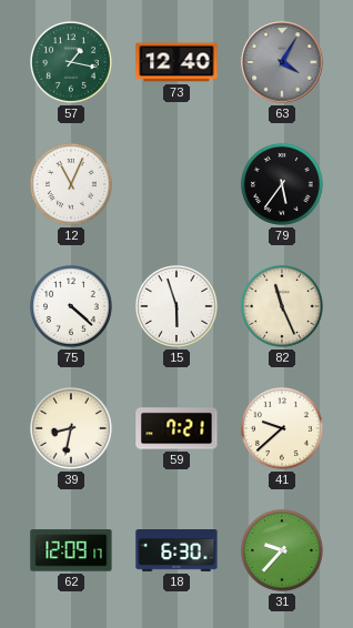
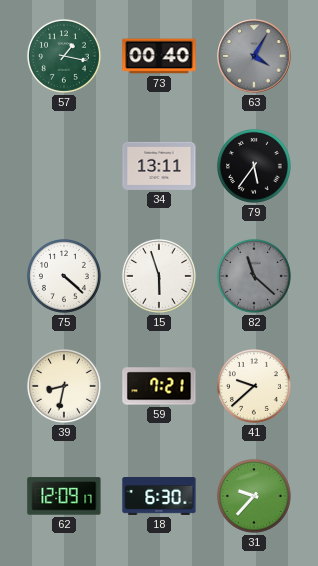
73: 12:40 -> 00:40 (159, 56)
12: 11:04 -> none (71, 184)
34: none -> 13:11 (159, 166)
82: 11:26 -> 11:22 (254, 276)
82 dial: cream -> grey (254, 276)
